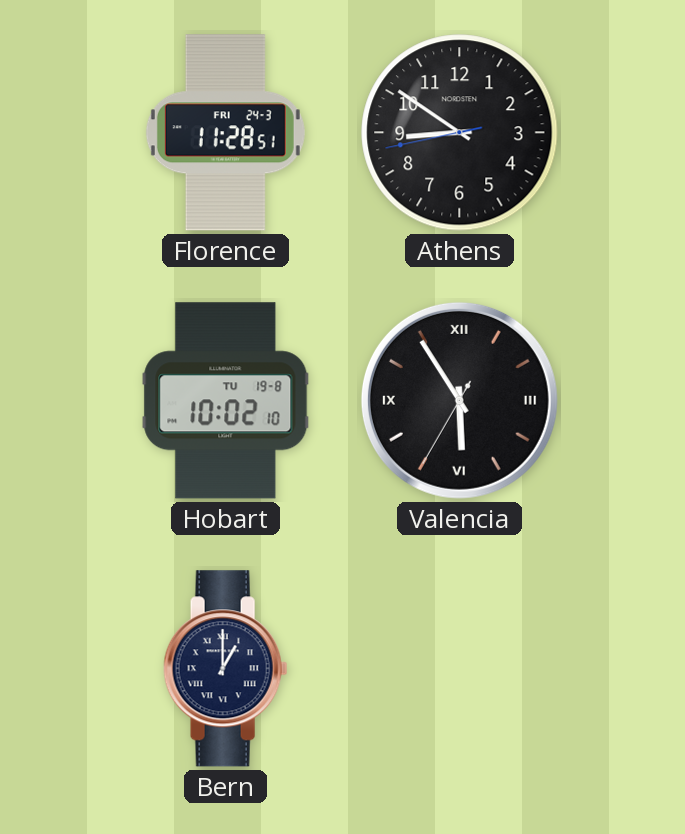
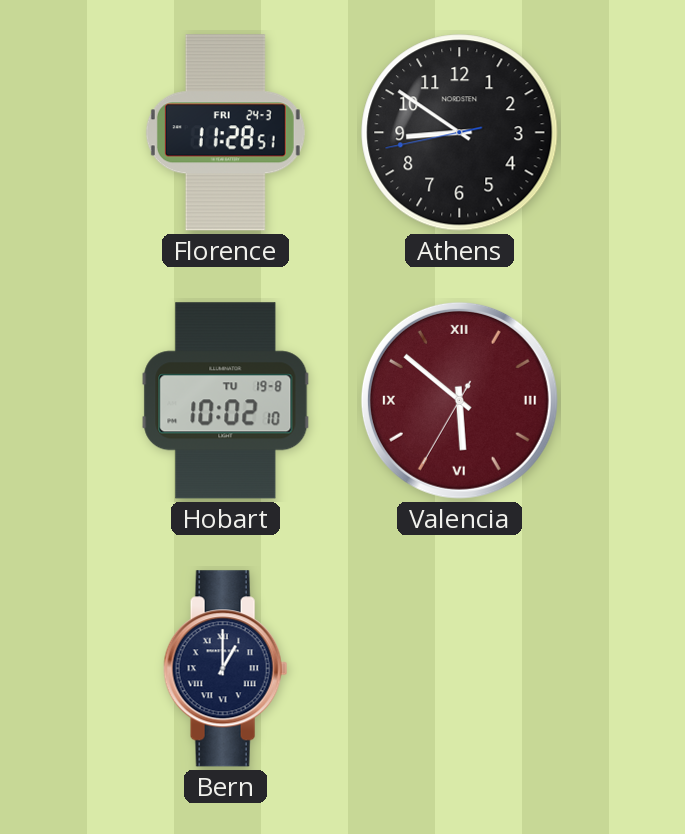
Valencia: 5:54 -> 5:51 (459, 400)
Valencia dial: black -> burgundy (459, 400)
